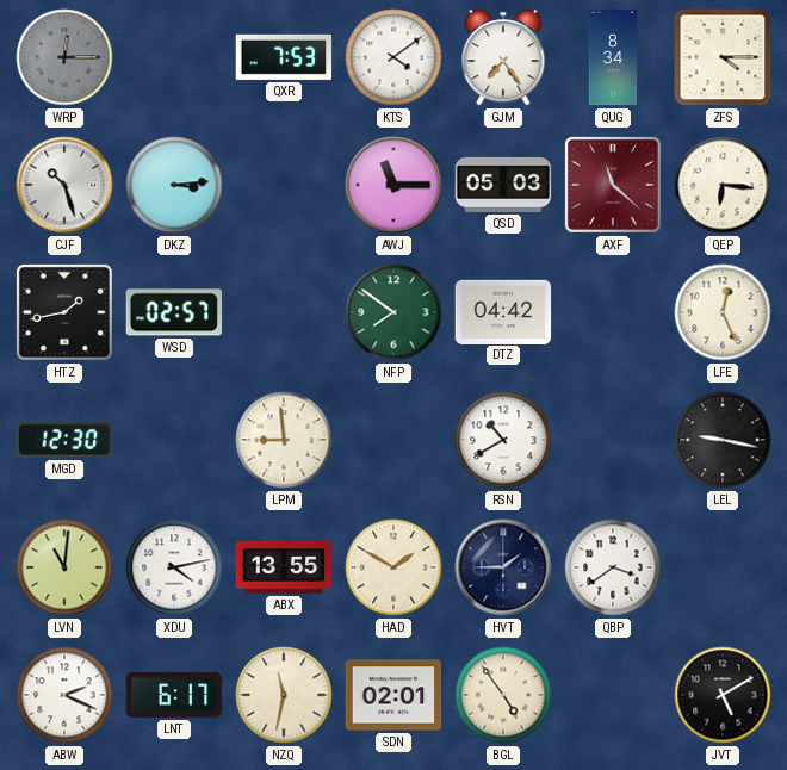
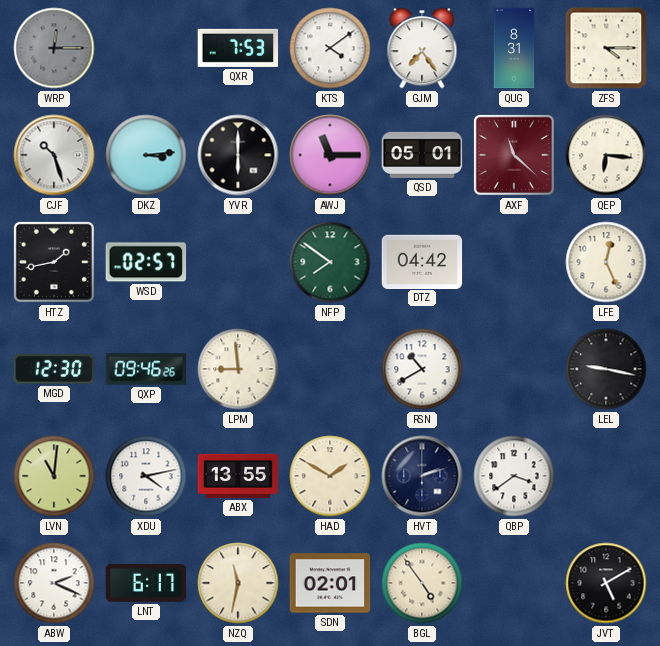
QUG: 8:34 -> 8:31 (514, 48)
YVR: none -> 6:00 (238, 155)
QSD: 05:03 -> 05:01 (422, 155)
QXP: none -> 09:46 (146, 369)
HVT: 1:45 -> 2:12 (422, 476)
